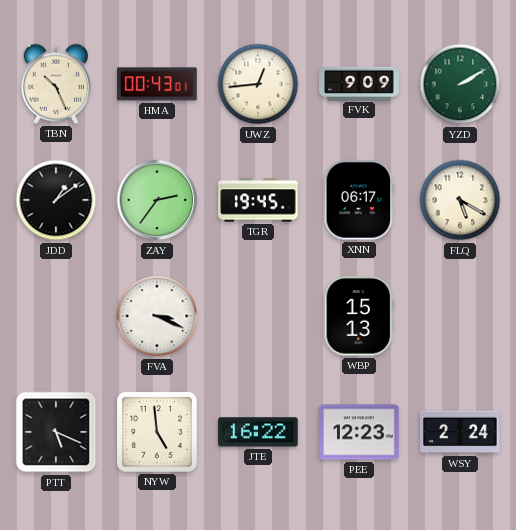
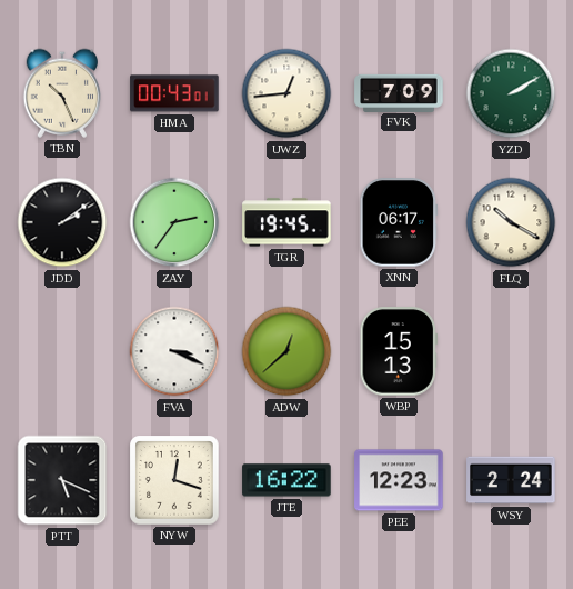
FVK: 9:09 -> 7:09 (399, 92)
JDD: 1:09 -> 2:09 (62, 222)
FLQ: 5:20 -> 10:20 (511, 222)
ADW: none -> 12:38 (286, 351)
NYW: 4:59 -> 12:18 (175, 481)
